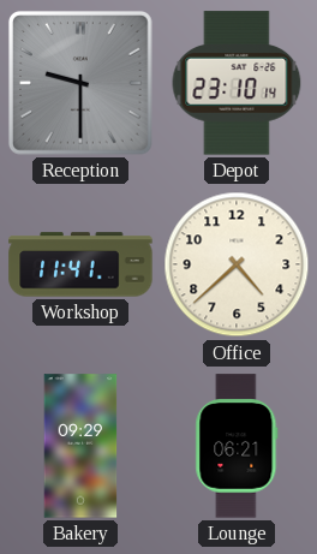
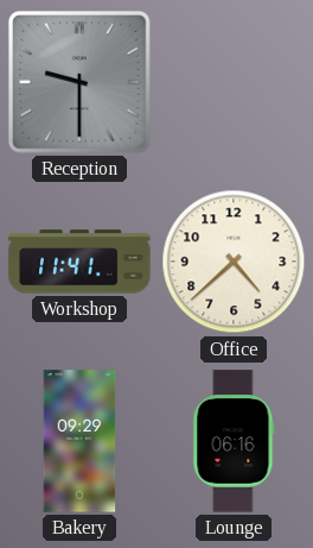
Depot: 23:10 -> none (237, 83)
Lounge: 06:21 -> 06:16 (234, 441)
